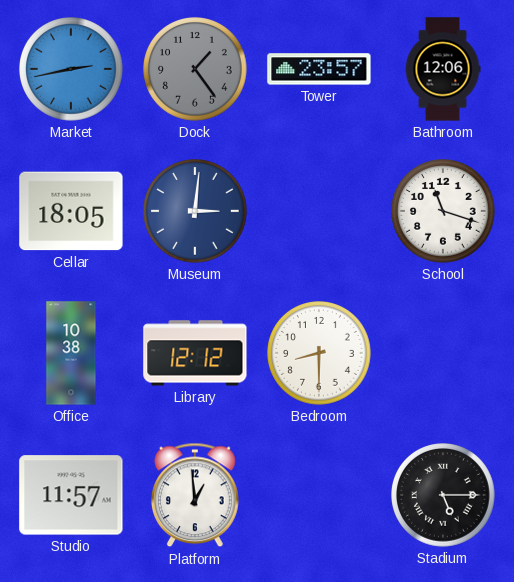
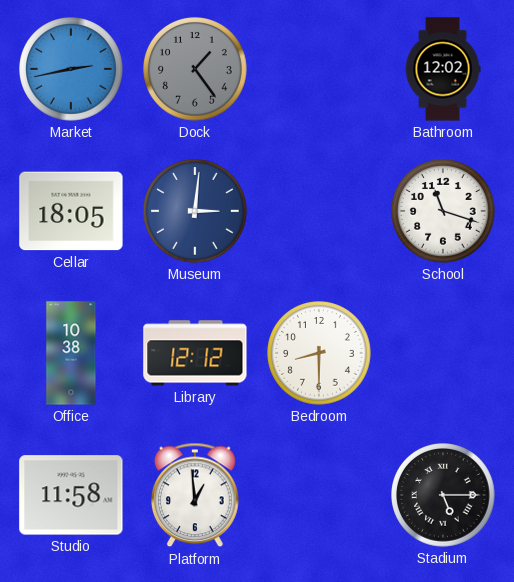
Tower: 23:57 -> none (319, 69)
Bathroom: 12:06 -> 12:02 (443, 69)
Studio: 11:57 -> 11:58 (71, 495)
